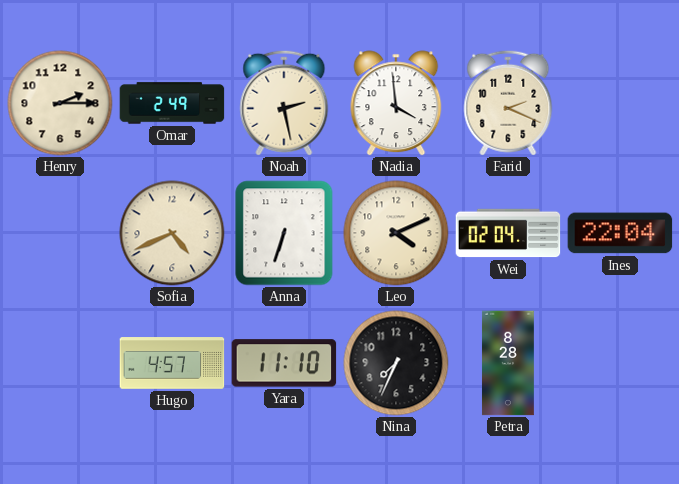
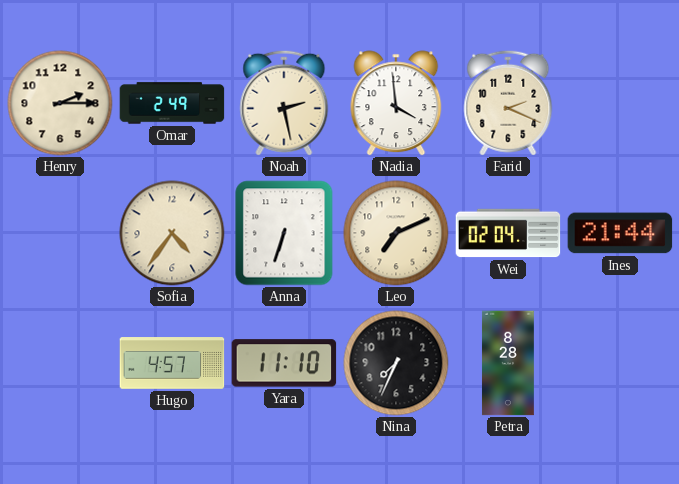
Sofia: 4:41 -> 4:36 (172, 233)
Leo: 4:11 -> 7:11 (396, 233)
Ines: 22:04 -> 21:44 (620, 233)
